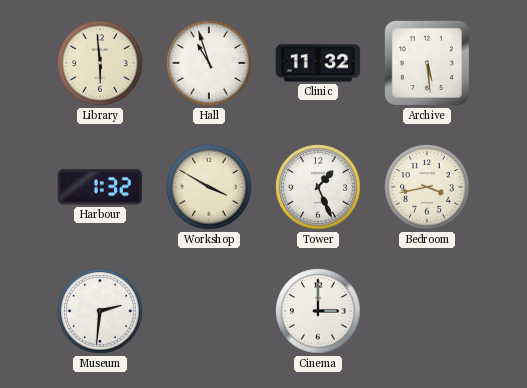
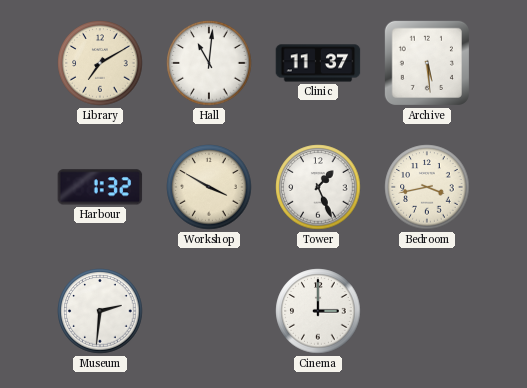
Library: 5:59 -> 7:10 (100, 63)
Hall: 10:57 -> 11:01 (209, 63)
Clinic: 11:32 -> 11:37 (318, 63)
